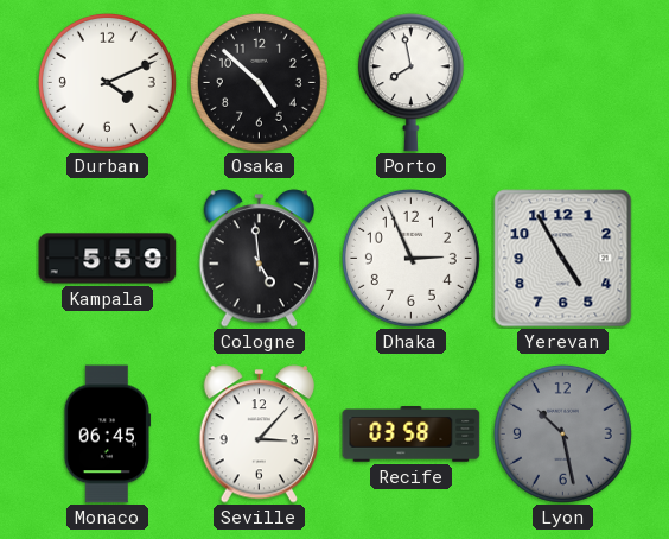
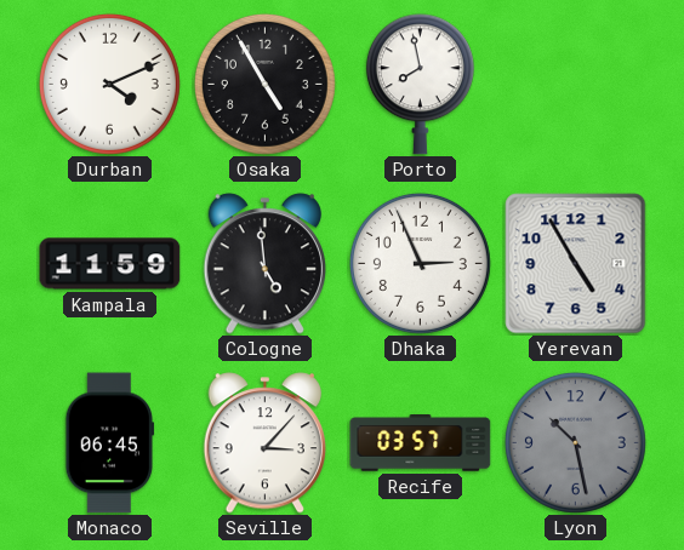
Osaka: 4:52 -> 4:55 (264, 84)
Kampala: 5:59 -> 11:59 (110, 264)
Recife: 03:58 -> 03:57 (421, 443)
